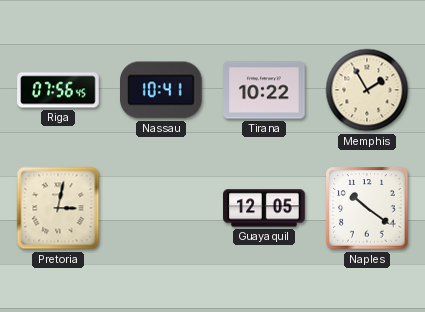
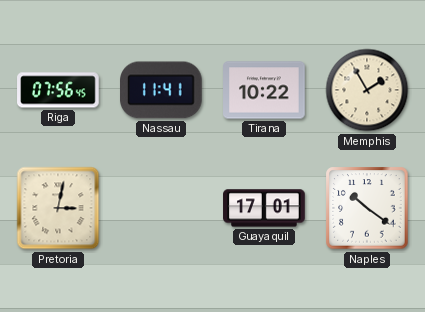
Nassau: 10:41 -> 11:41 (162, 90)
Guayaquil: 12:05 -> 17:01 (264, 208)
